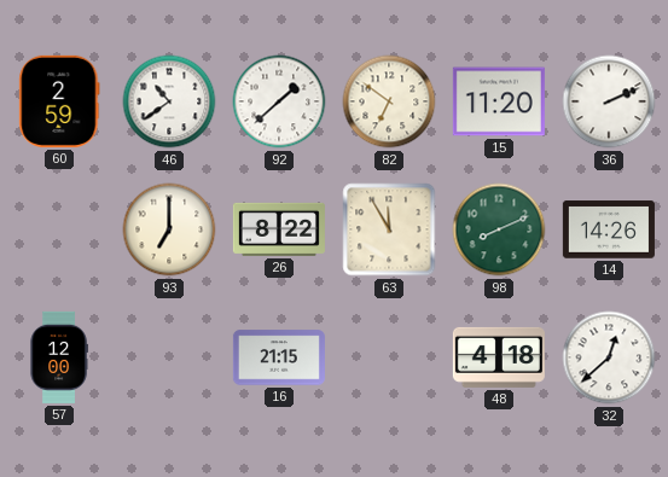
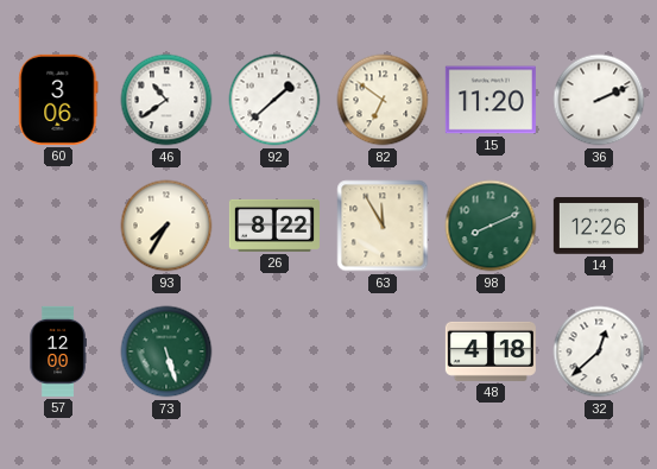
60: 2:59 -> 3:06 (58, 100)
93: 7:00 -> 7:35 (166, 226)
14: 14:26 -> 12:26 (599, 226)
73: none -> 5:27 (166, 351)
16: 21:15 -> none (279, 357)
